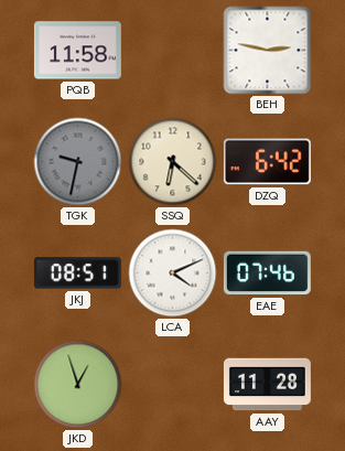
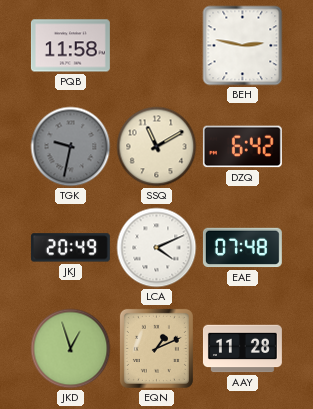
SSQ: 6:22 -> 11:10 (157, 147)
JKJ: 08:51 -> 20:49 (70, 248)
EAE: 07:46 -> 07:48 (242, 248)
EQN: none -> 1:11 (156, 348)
